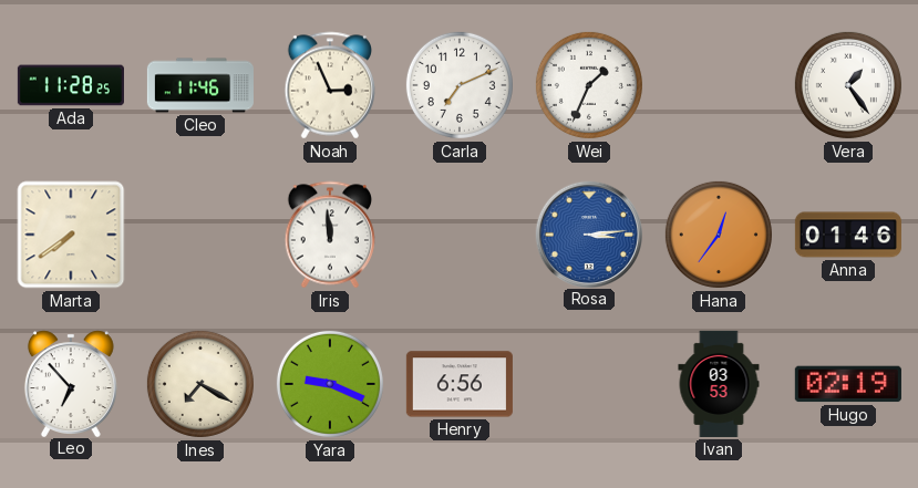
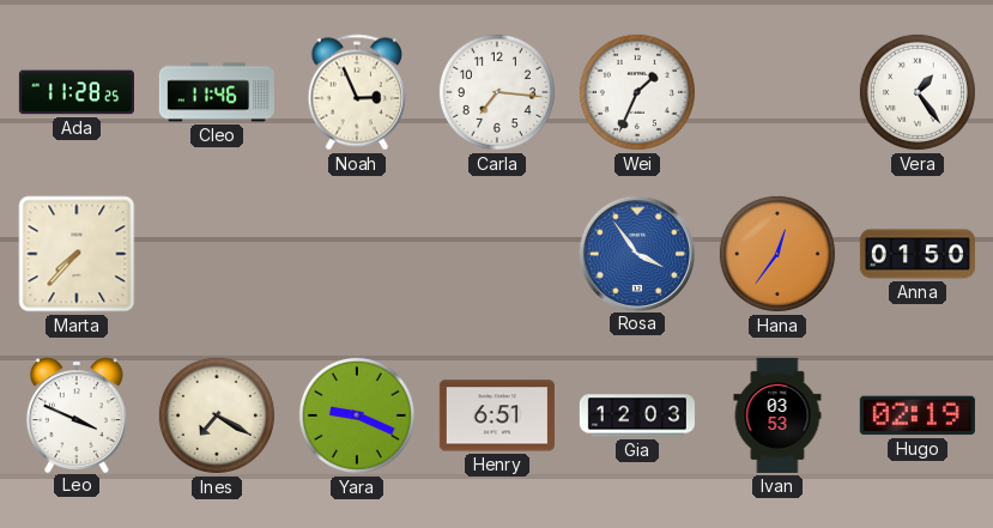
Carla: 7:11 -> 7:16 (497, 92)
Marta: 7:39 -> 7:37 (77, 254)
Iris: 11:59 -> none (330, 235)
Rosa: 3:14 -> 3:54 (636, 253)
Anna: 01:46 -> 01:50 (918, 254)
Leo: 6:53 -> 3:49 (77, 414)
Henry: 6:56 -> 6:51 (497, 415)
Gia: none -> 12:03 (637, 415)
